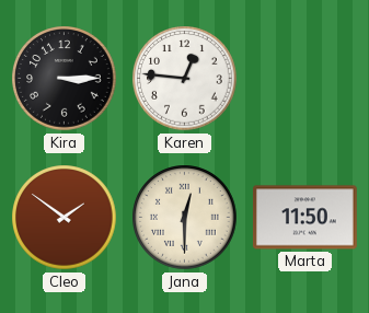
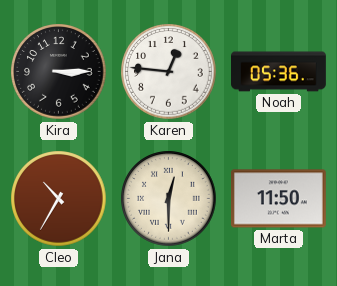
Noah: none -> 05:36 (279, 72)
Cleo: 1:51 -> 10:35 (59, 199)
